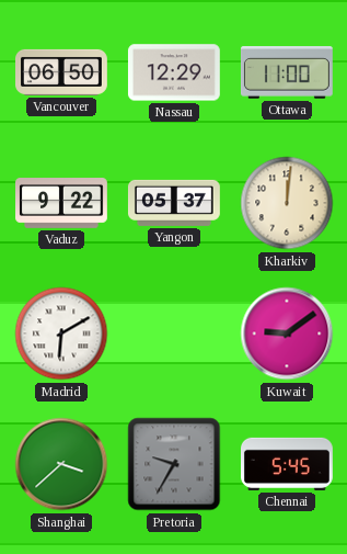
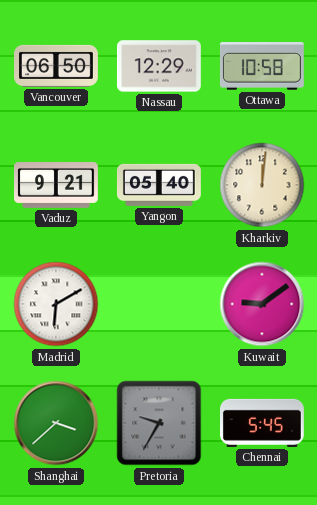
Ottawa: 11:00 -> 10:58 (262, 66)
Vaduz: 9:22 -> 9:21 (57, 186)
Yangon: 05:37 -> 05:40 (159, 185)
